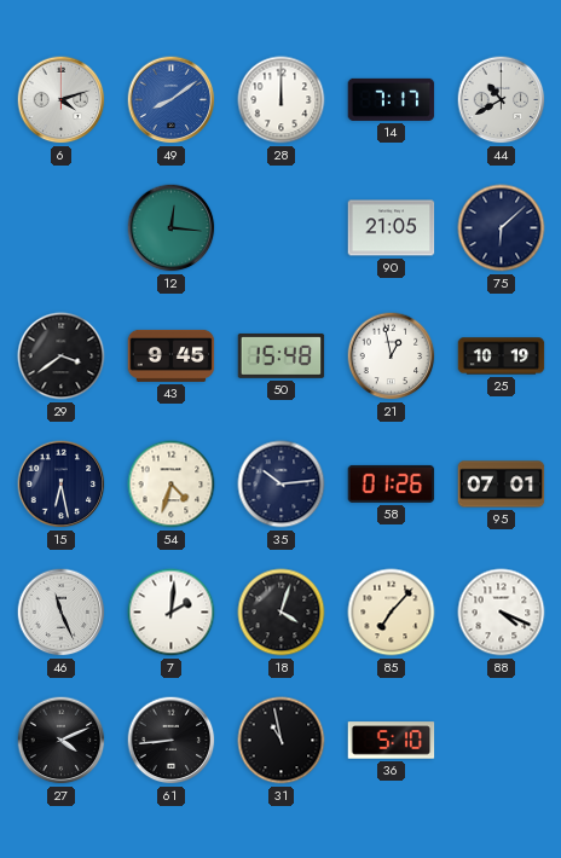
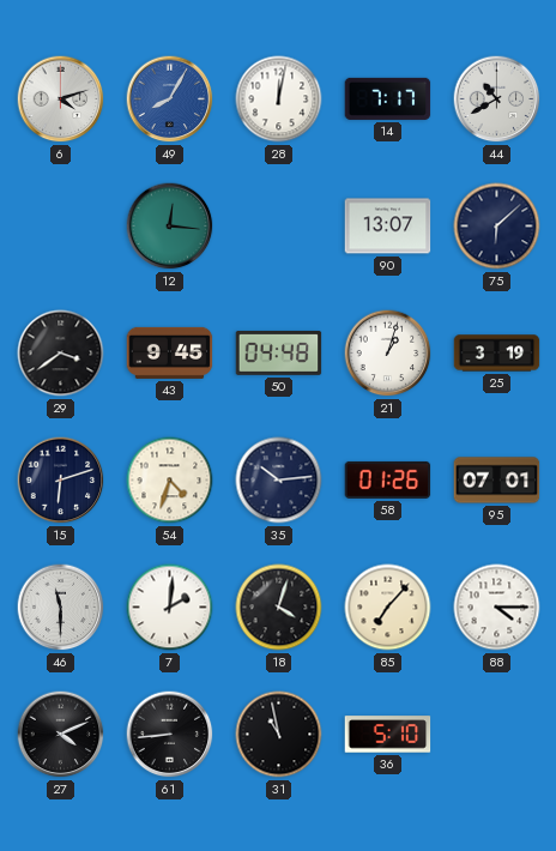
49: 8:09 -> 8:05 (170, 99)
28: 12:00 -> 12:02 (279, 99)
90: 21:05 -> 13:07 (388, 227)
50: 15:48 -> 04:48 (279, 352)
21: 12:58 -> 1:03 (388, 354)
25: 10:19 -> 3:19 (497, 354)
15: 6:28 -> 6:12 (61, 481)
46: 11:26 -> 11:30 (61, 608)
88: 4:19 -> 4:15 (497, 608)
